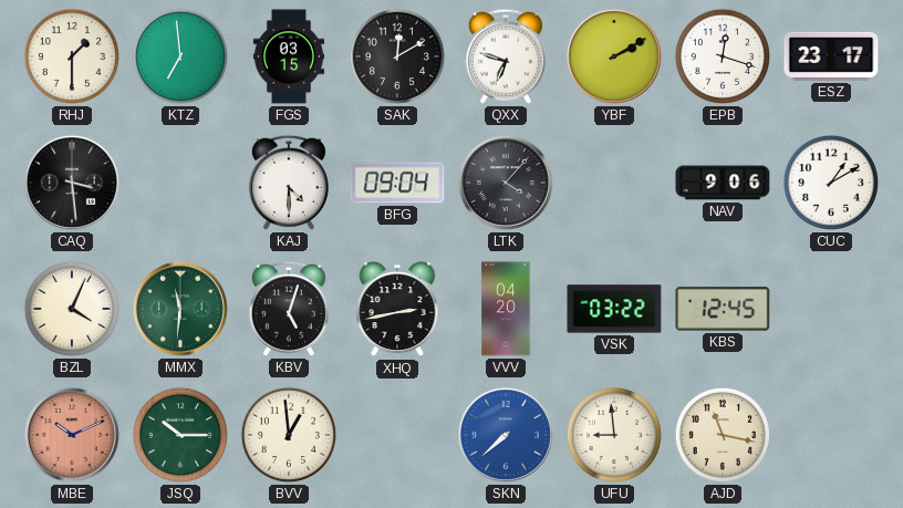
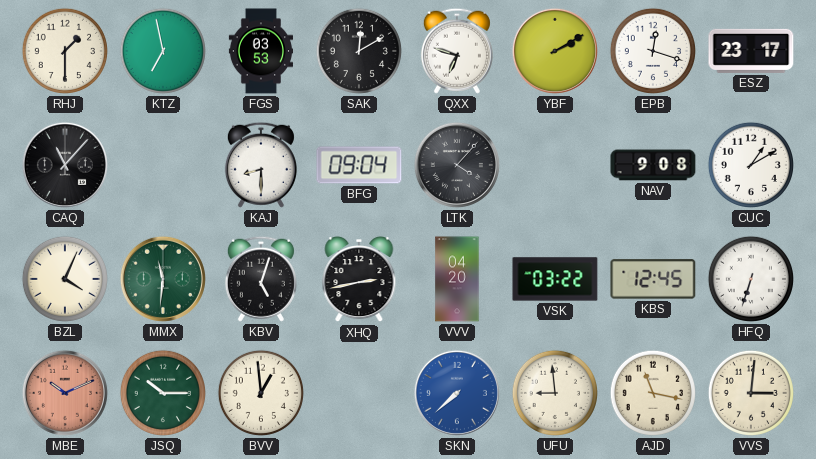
KTZ: 6:59 -> 6:58 (163, 51)
FGS: 03:15 -> 03:53 (260, 51)
CAQ: 3:29 -> 11:07 (65, 165)
KAJ: 4:30 -> 8:30 (261, 165)
NAV: 9:06 -> 9:08 (653, 165)
HFQ: none -> 6:33 (751, 279)
VVS: none -> 3:01 (751, 393)
